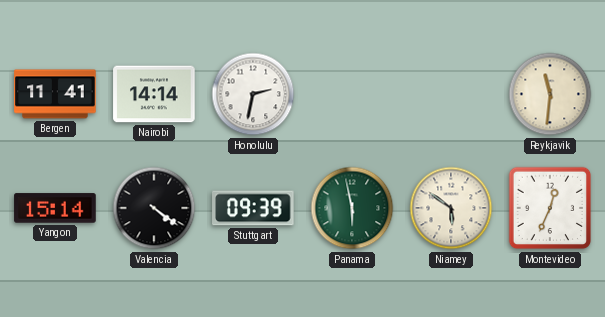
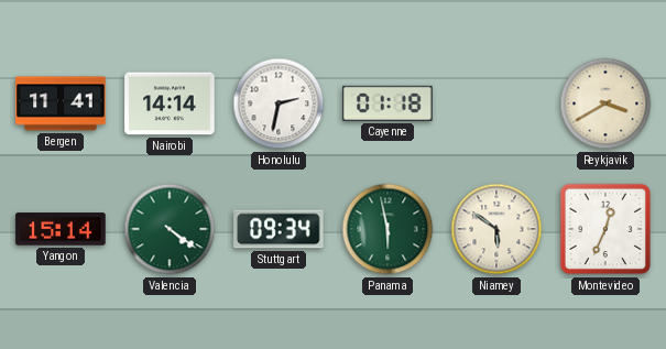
Cayenne: none -> 01:18 (387, 103)
Reykjavik: 11:31 -> 3:40 (605, 103)
Valencia dial: black -> green (170, 229)
Stuttgart: 09:39 -> 09:34 (279, 229)
